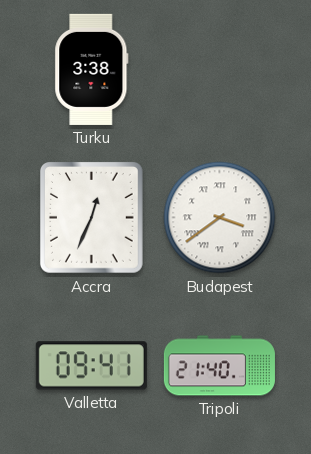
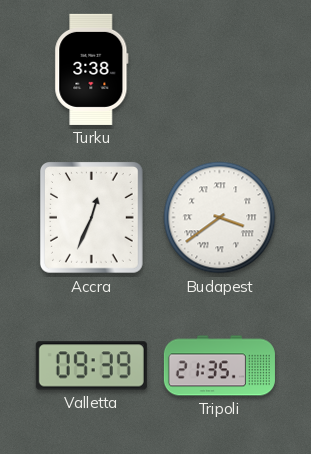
Valletta: 09:41 -> 09:39 (91, 366)
Tripoli: 21:40 -> 21:35 (219, 366)
